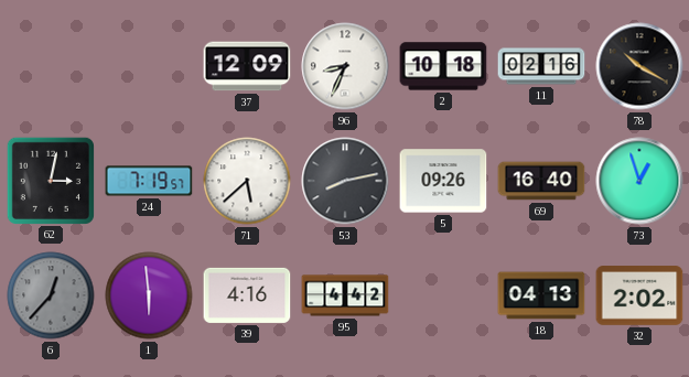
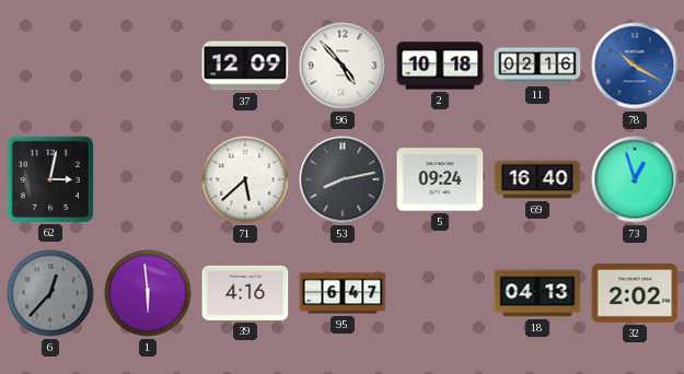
96: 8:34 -> 4:53 (343, 66)
78 dial: black -> blue (635, 66)
24: 7:19 -> none (149, 181)
5: 09:26 -> 09:24 (440, 179)
95: 4:42 -> 6:47 (343, 293)
